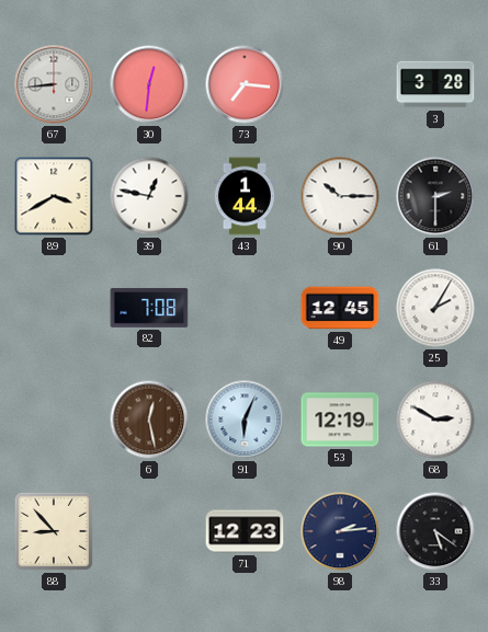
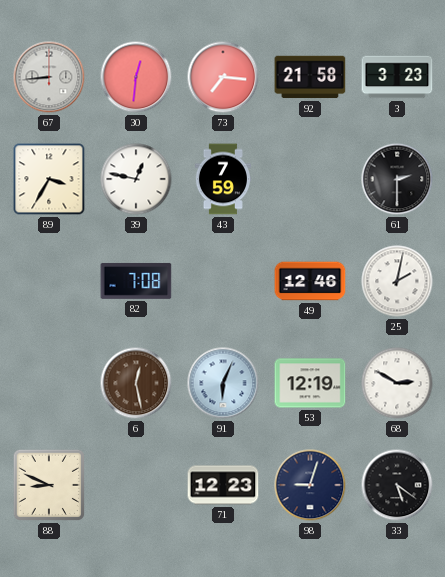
92: none -> 21:58 (310, 77)
3: 3:28 -> 3:23 (397, 77)
89: 3:40 -> 3:35 (49, 179)
43: 1:44 -> 7:59 (223, 179)
90: 10:15 -> none (340, 196)
49: 12:45 -> 12:46 (310, 281)
25: 2:05 -> 2:02 (397, 281)
88: 8:53 -> 8:49 (49, 485)
98: 2:14 -> 9:03 (310, 485)
